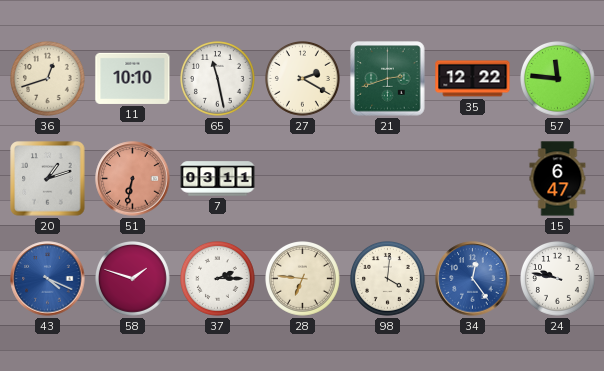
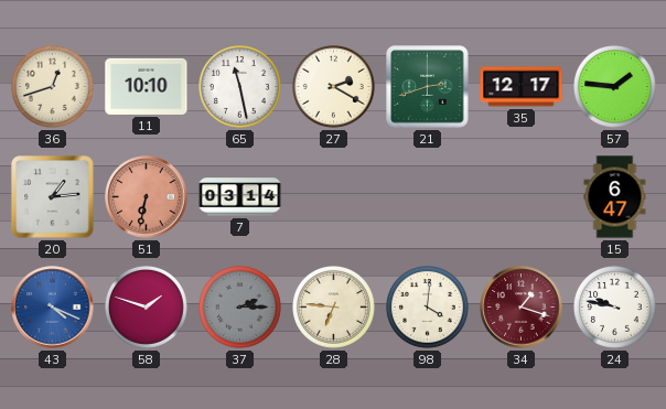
35: 12:22 -> 12:17 (522, 87)
57: 11:46 -> 1:46 (615, 87)
20: 1:12 -> 1:14 (53, 197)
7: 03:11 -> 03:14 (240, 197)
37 dial: white -> grey (240, 308)
34: 12:24 -> 1:18 (522, 308)
34 dial: blue -> burgundy (522, 308)
